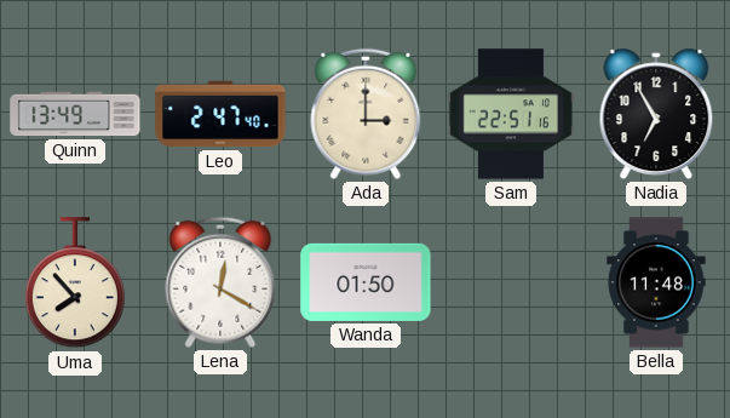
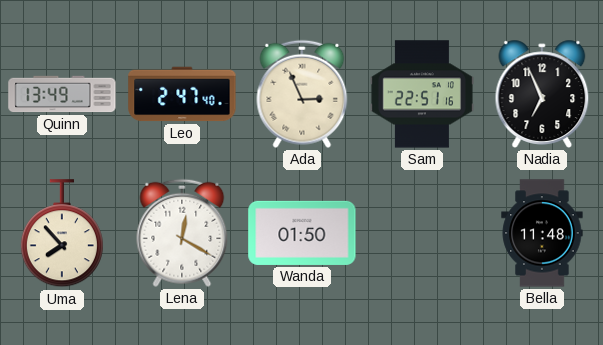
Ada: 3:00 -> 2:56 (302, 94)
Nadia: 6:55 -> 6:56 (542, 94)
